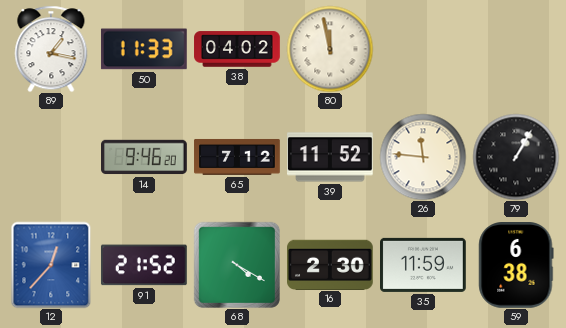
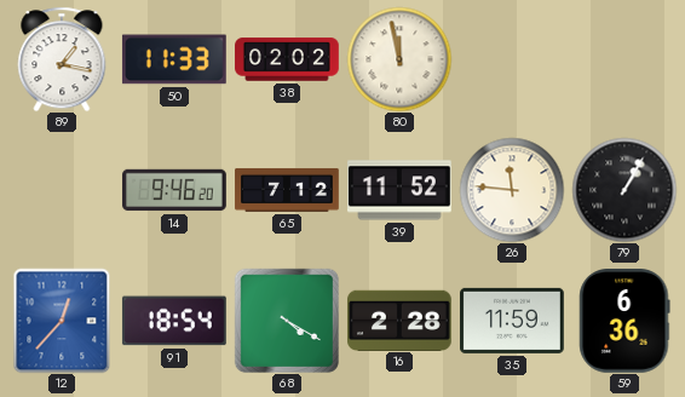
38: 04:02 -> 02:02 (287, 59)
91: 21:52 -> 18:54 (174, 321)
16: 2:30 -> 2:28 (401, 320)
59: 6:38 -> 6:36 (624, 322)
